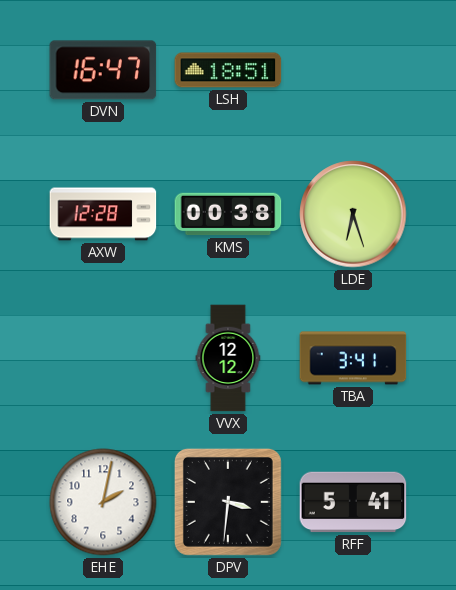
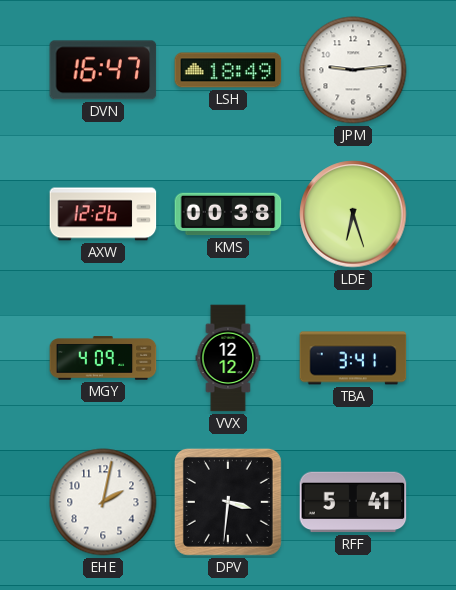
LSH: 18:51 -> 18:49 (228, 70)
JPM: none -> 9:14 (353, 70)
AXW: 12:28 -> 12:26 (103, 214)
MGY: none -> 4:09 (103, 358)
